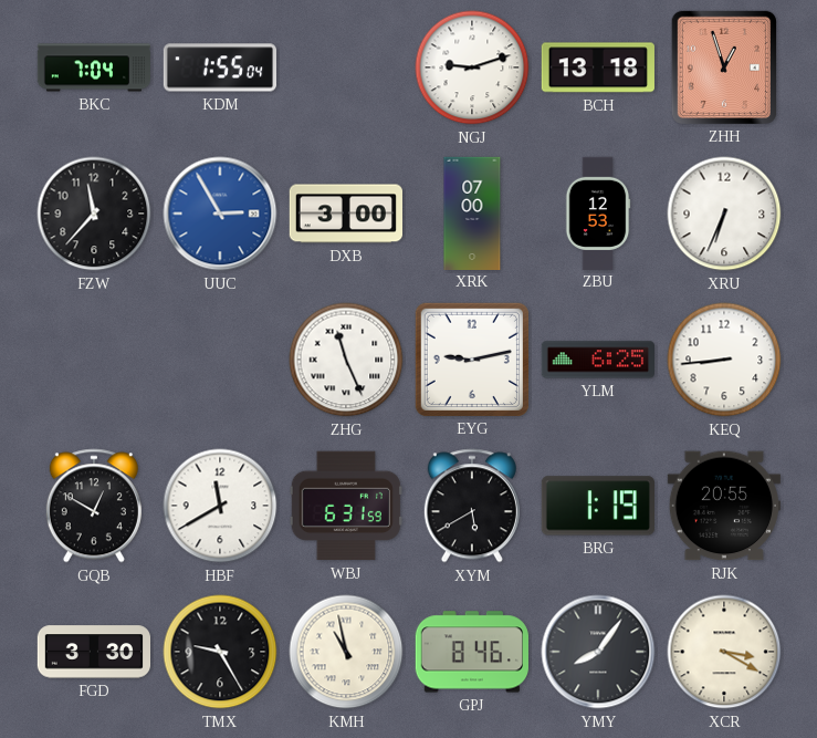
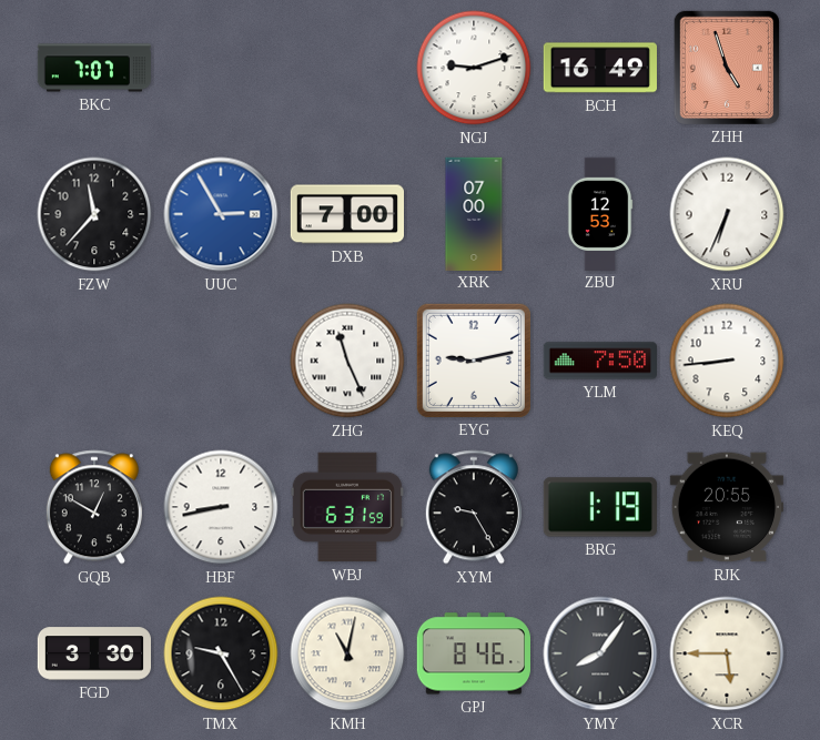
BKC: 7:04 -> 7:07 (94, 68)
KDM: 1:55 -> none (219, 67)
BCH: 13:18 -> 16:49 (600, 68)
ZHH: 12:57 -> 4:57 (727, 68)
DXB: 3:00 -> 7:00 (346, 214)
YLM: 6:25 -> 7:50 (599, 361)
HBF: 11:40 -> 8:43 (221, 507)
XYM: 5:40 -> 9:25 (474, 507)
KMH: 10:58 -> 11:02 (347, 653)
XCR: 3:20 -> 5:45 (727, 653)
